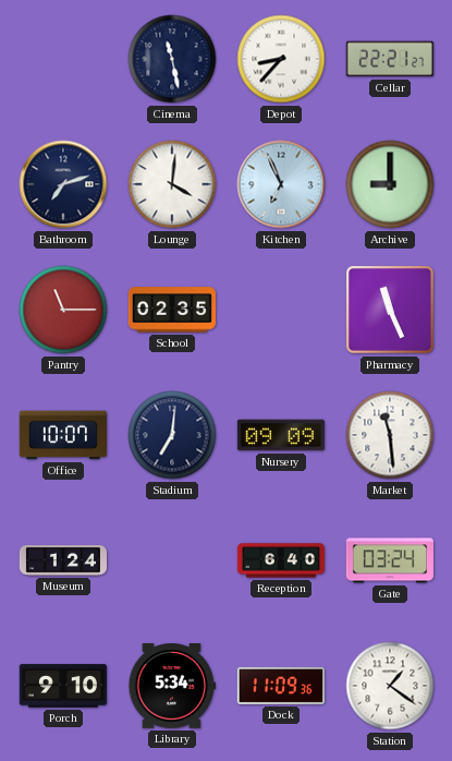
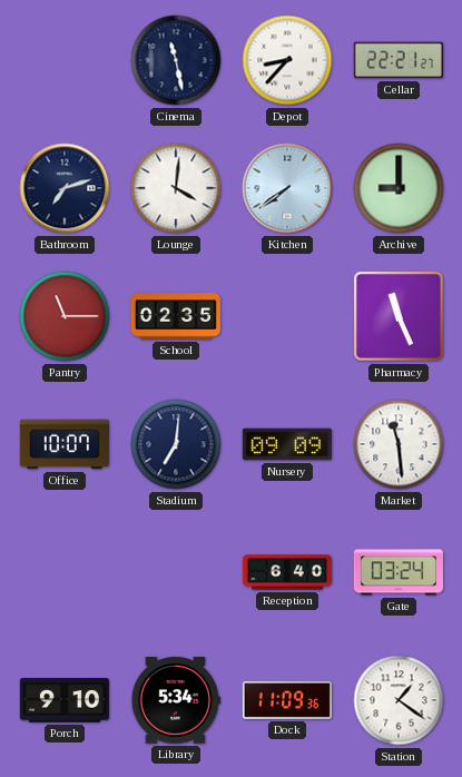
Kitchen: 6:56 -> 7:39 (287, 188)
Museum: 1:24 -> none (62, 561)
